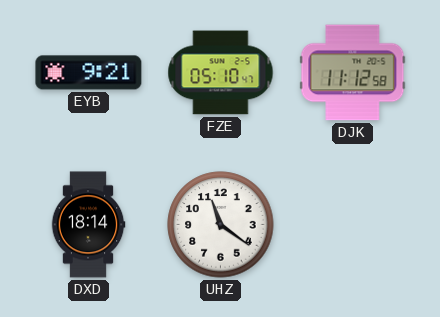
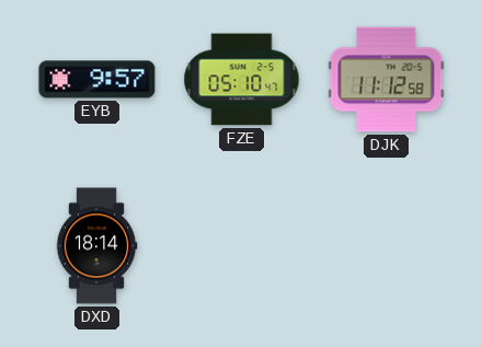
EYB: 9:21 -> 9:57 (97, 80)
UHZ: 11:21 -> none (221, 225)
